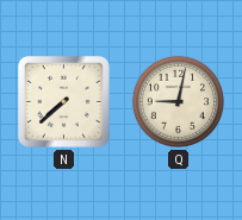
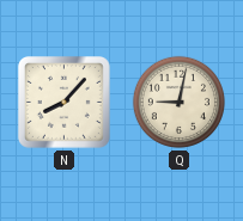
N: 7:38 -> 8:07 (65, 103)
